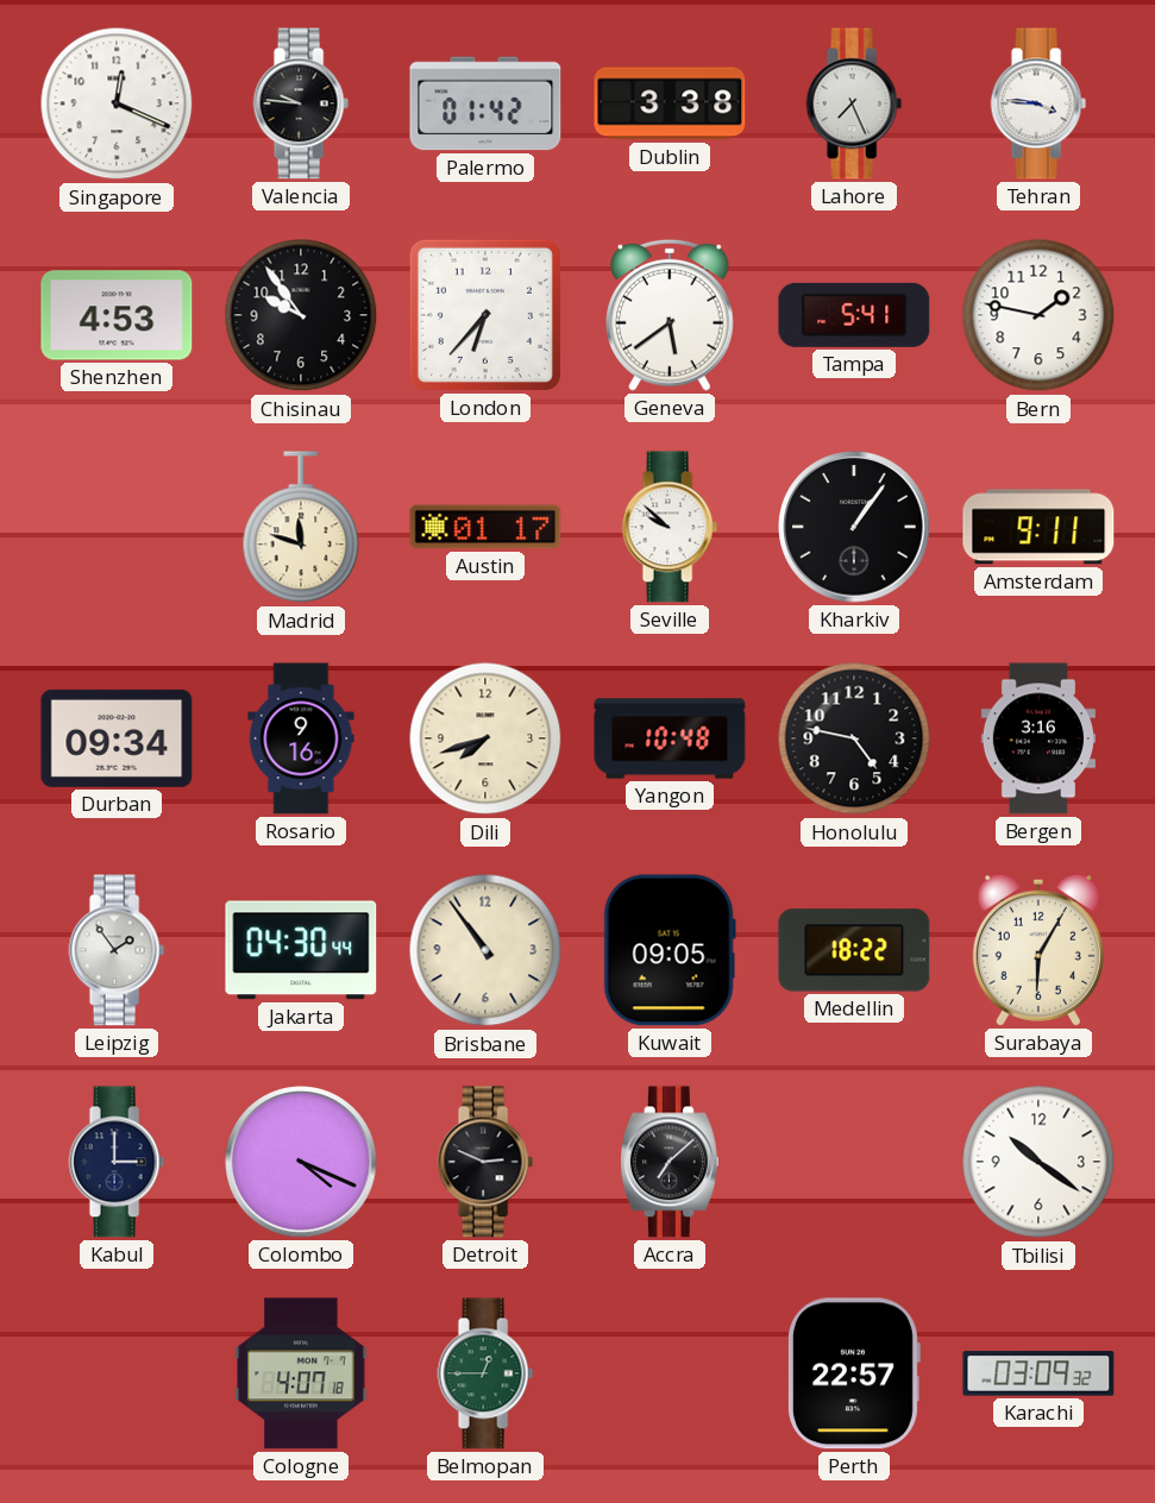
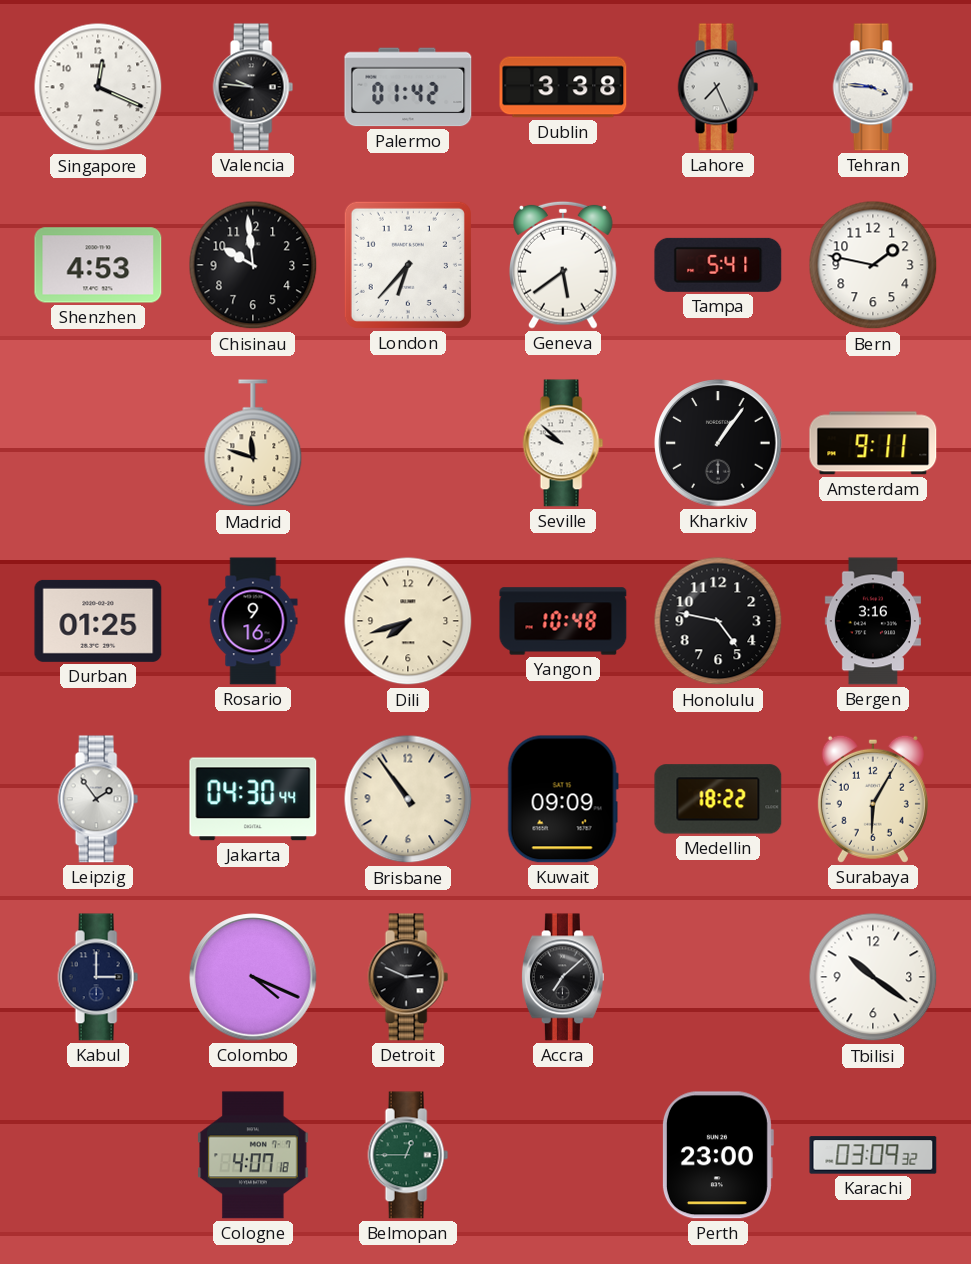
Chisinau: 9:54 -> 9:59 (253, 265)
Austin: 01:17 -> none (485, 527)
Durban: 09:34 -> 01:25 (98, 621)
Kuwait: 09:05 -> 09:09 (563, 799)
Perth: 22:57 -> 23:00 (717, 1155)
